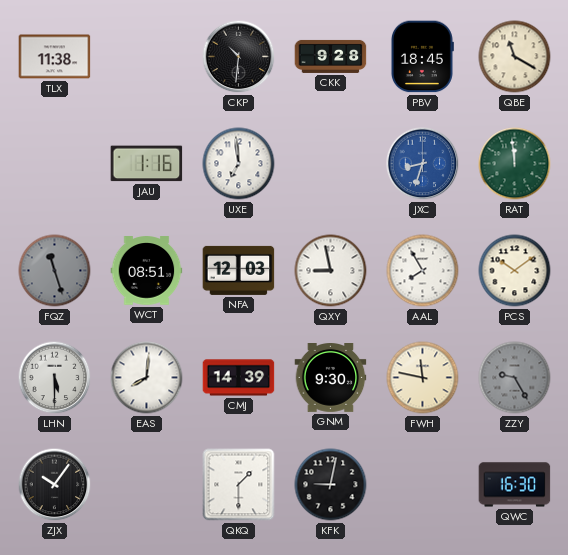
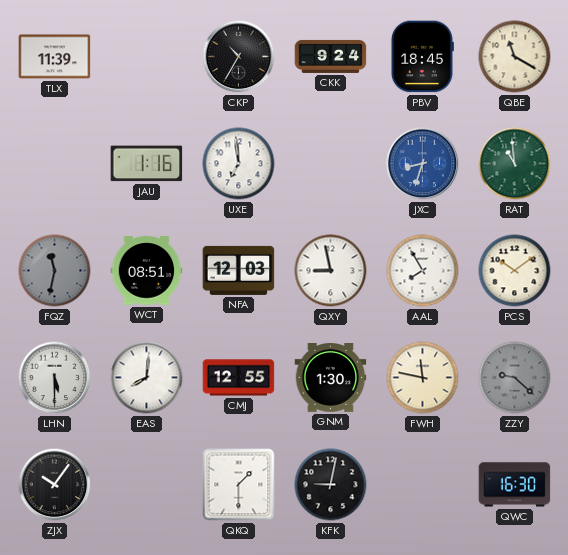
TLX: 11:38 -> 11:39 (55, 57)
CKP: 10:31 -> 10:35 (239, 57)
CKK: 9:28 -> 9:24 (331, 56)
RAT: 11:59 -> 10:59 (515, 164)
FQZ: 11:27 -> 11:32 (55, 271)
CMJ: 14:39 -> 12:55 (239, 378)
GNM: 9:30 -> 1:30 (331, 378)
ZZY: 9:25 -> 9:22 (515, 378)
